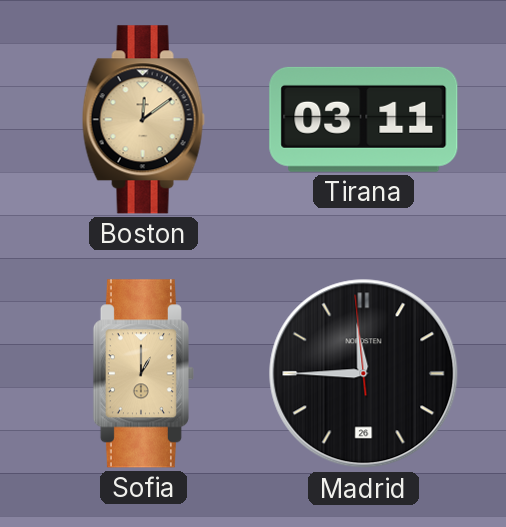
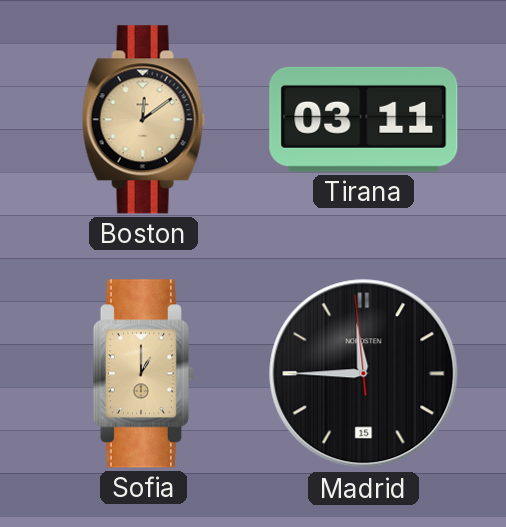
Madrid date: 26 -> 15 (364, 374)
